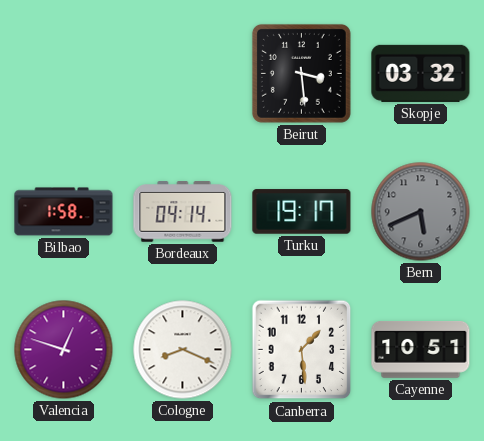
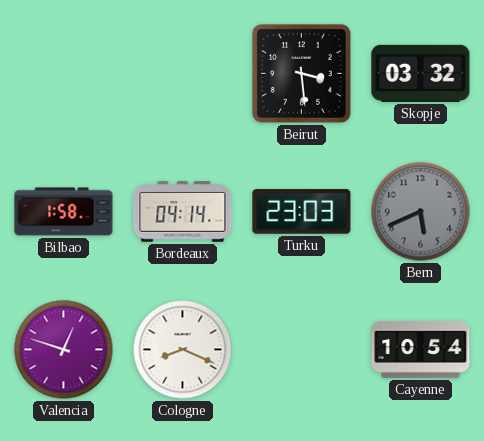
Turku: 19:17 -> 23:03 (302, 212)
Canberra: 1:29 -> none (302, 350)
Cayenne: 10:51 -> 10:54 (421, 349)
